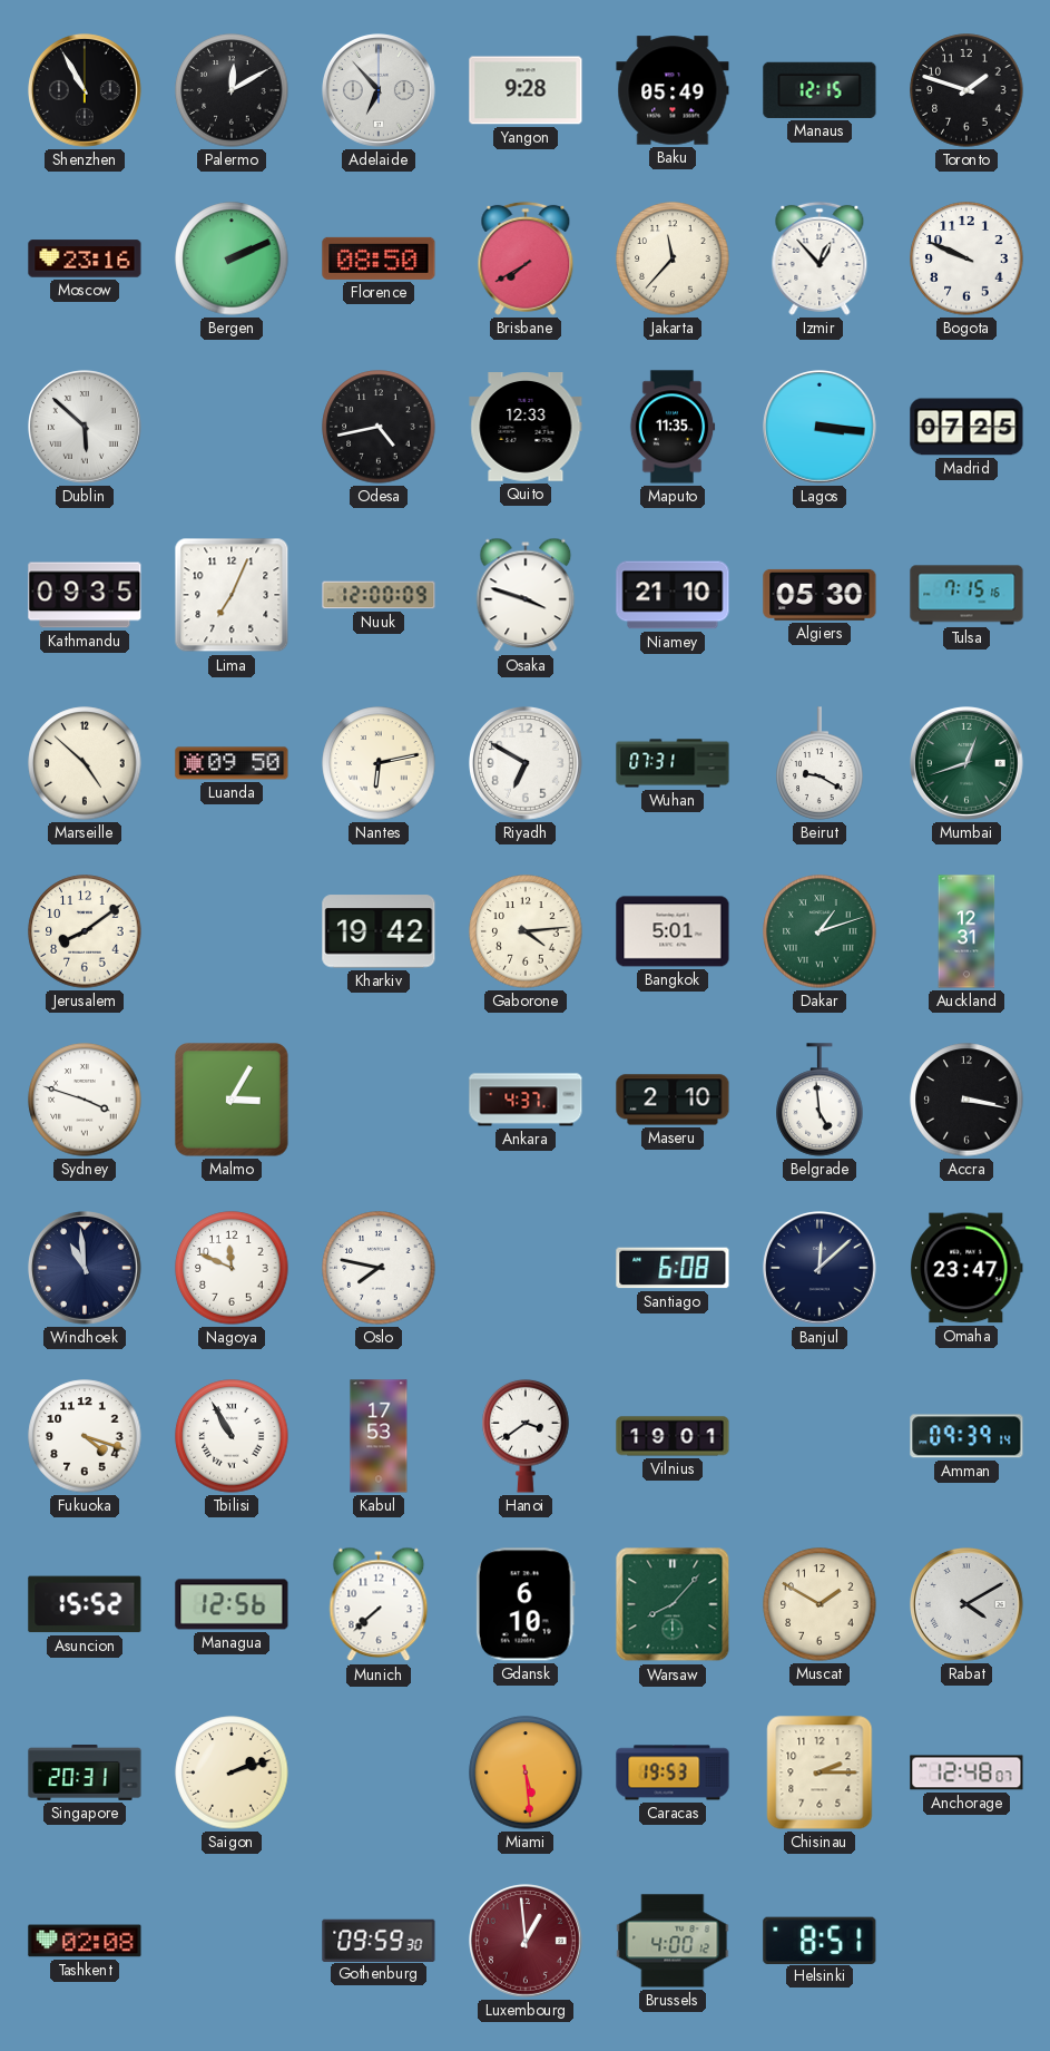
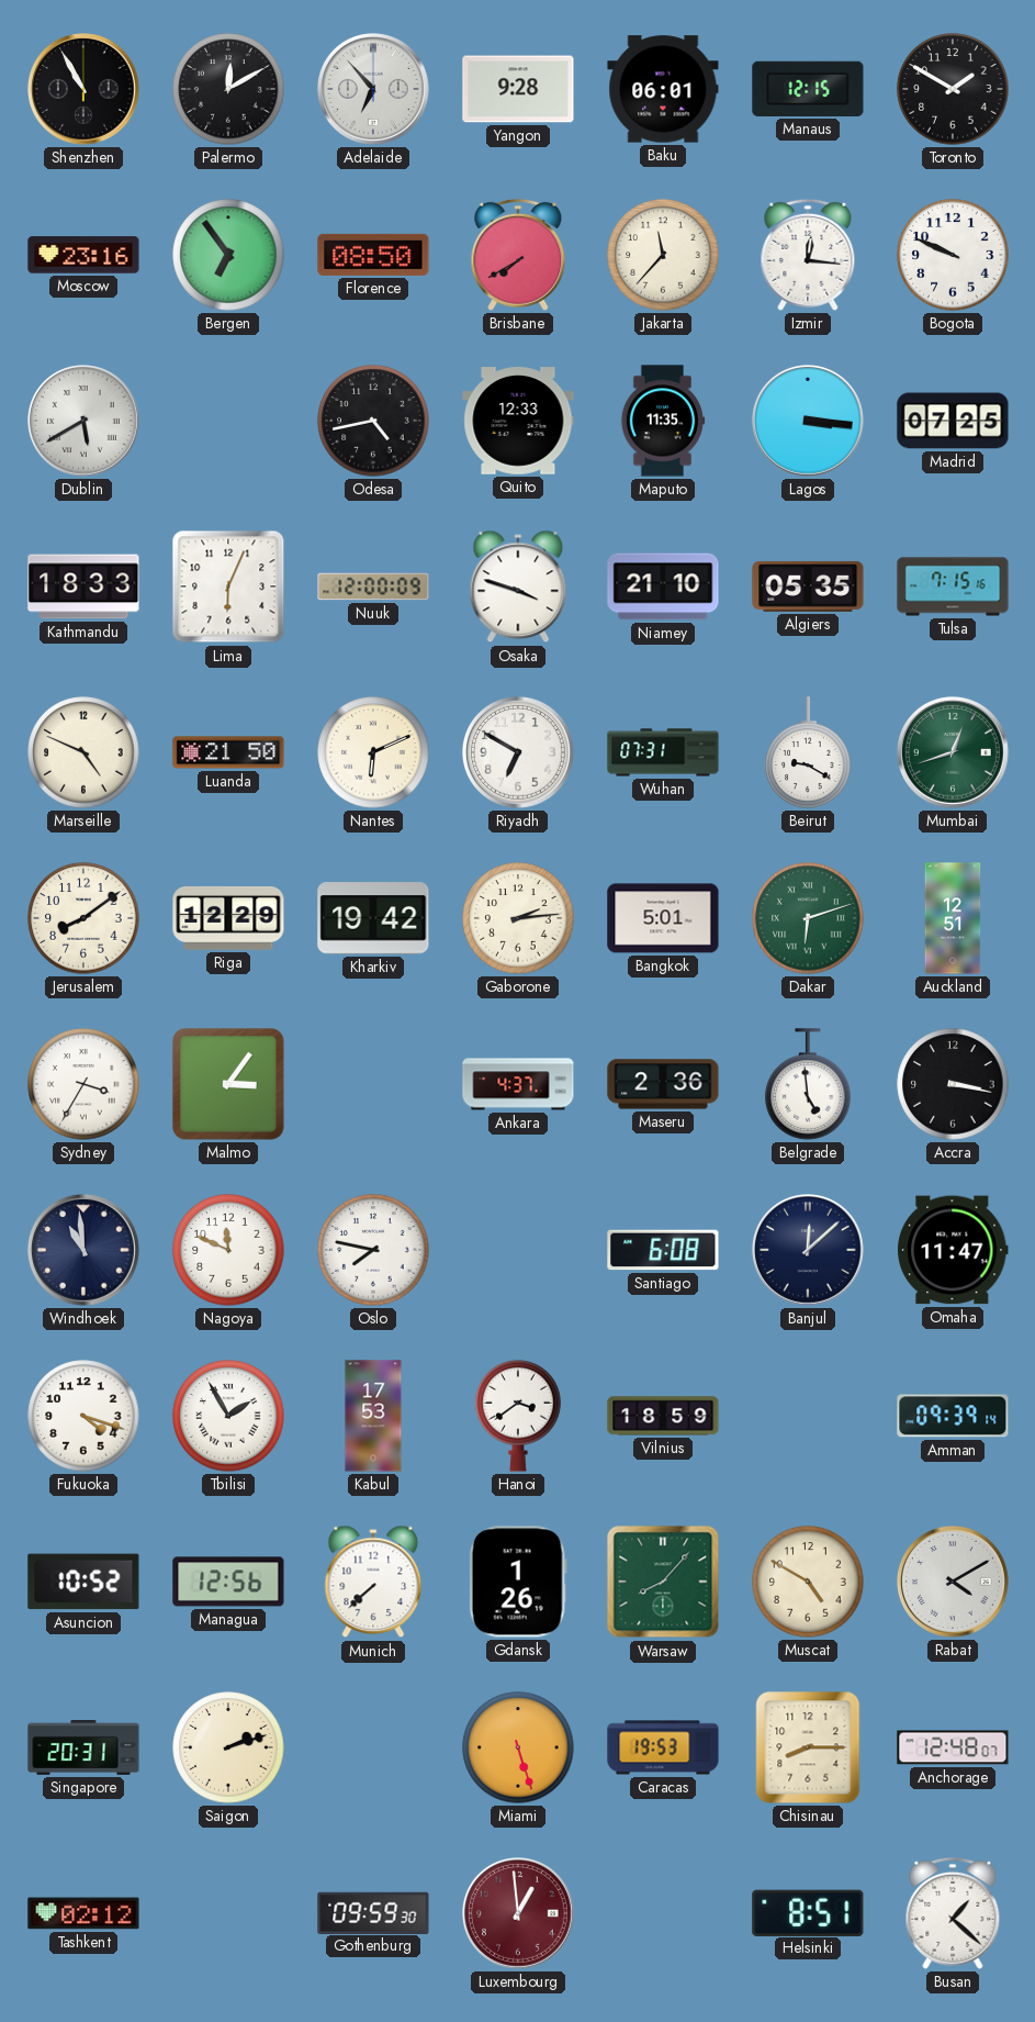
Baku: 05:49 -> 06:01 (663, 89)
Toronto: 1:48 -> 1:50 (953, 89)
Bergen: 2:11 -> 6:54 (228, 255)
Izmir: 12:53 -> 12:16 (808, 255)
Dublin: 5:52 -> 5:40 (85, 422)
Kathmandu: 09:35 -> 18:33 (83, 587)
Lima: 7:04 -> 6:04 (228, 587)
Algiers: 05:30 -> 05:35 (808, 587)
Marseille: 4:52 -> 4:49 (83, 752)
Luanda: 09:50 -> 21:50 (228, 752)
Nantes: 6:13 -> 6:11 (373, 752)
Riga: none -> 12:29 (228, 918)
Gaborone: 4:14 -> 2:14 (518, 918)
Dakar: 1:12 -> 6:12 (808, 918)
Auckland: 12:31 -> 12:51 (953, 918)
Sydney: 3:48 -> 3:35 (83, 1084)
Malmo: 3:05 -> 3:06 (228, 1084)
Maseru: 2:10 -> 2:36 (663, 1084)
Omaha: 23:47 -> 11:47 (953, 1250)
Tbilisi: 10:55 -> 1:55 (228, 1416)
Vilnius: 19:01 -> 18:59 (663, 1416)
Asuncion: 15:52 -> 10:52 (83, 1582)
Gdansk: 6:10 -> 1:26 (518, 1582)
Muscat: 1:50 -> 4:50 (808, 1582)
Miami: 5:29 -> 5:27 (518, 1747)
Chisinau: 2:15 -> 8:15 (808, 1747)
Tashkent: 02:08 -> 02:12 (83, 1913)
Brussels: 4:00 -> none (673, 1941)
Busan: none -> 1:22 (953, 1913)
